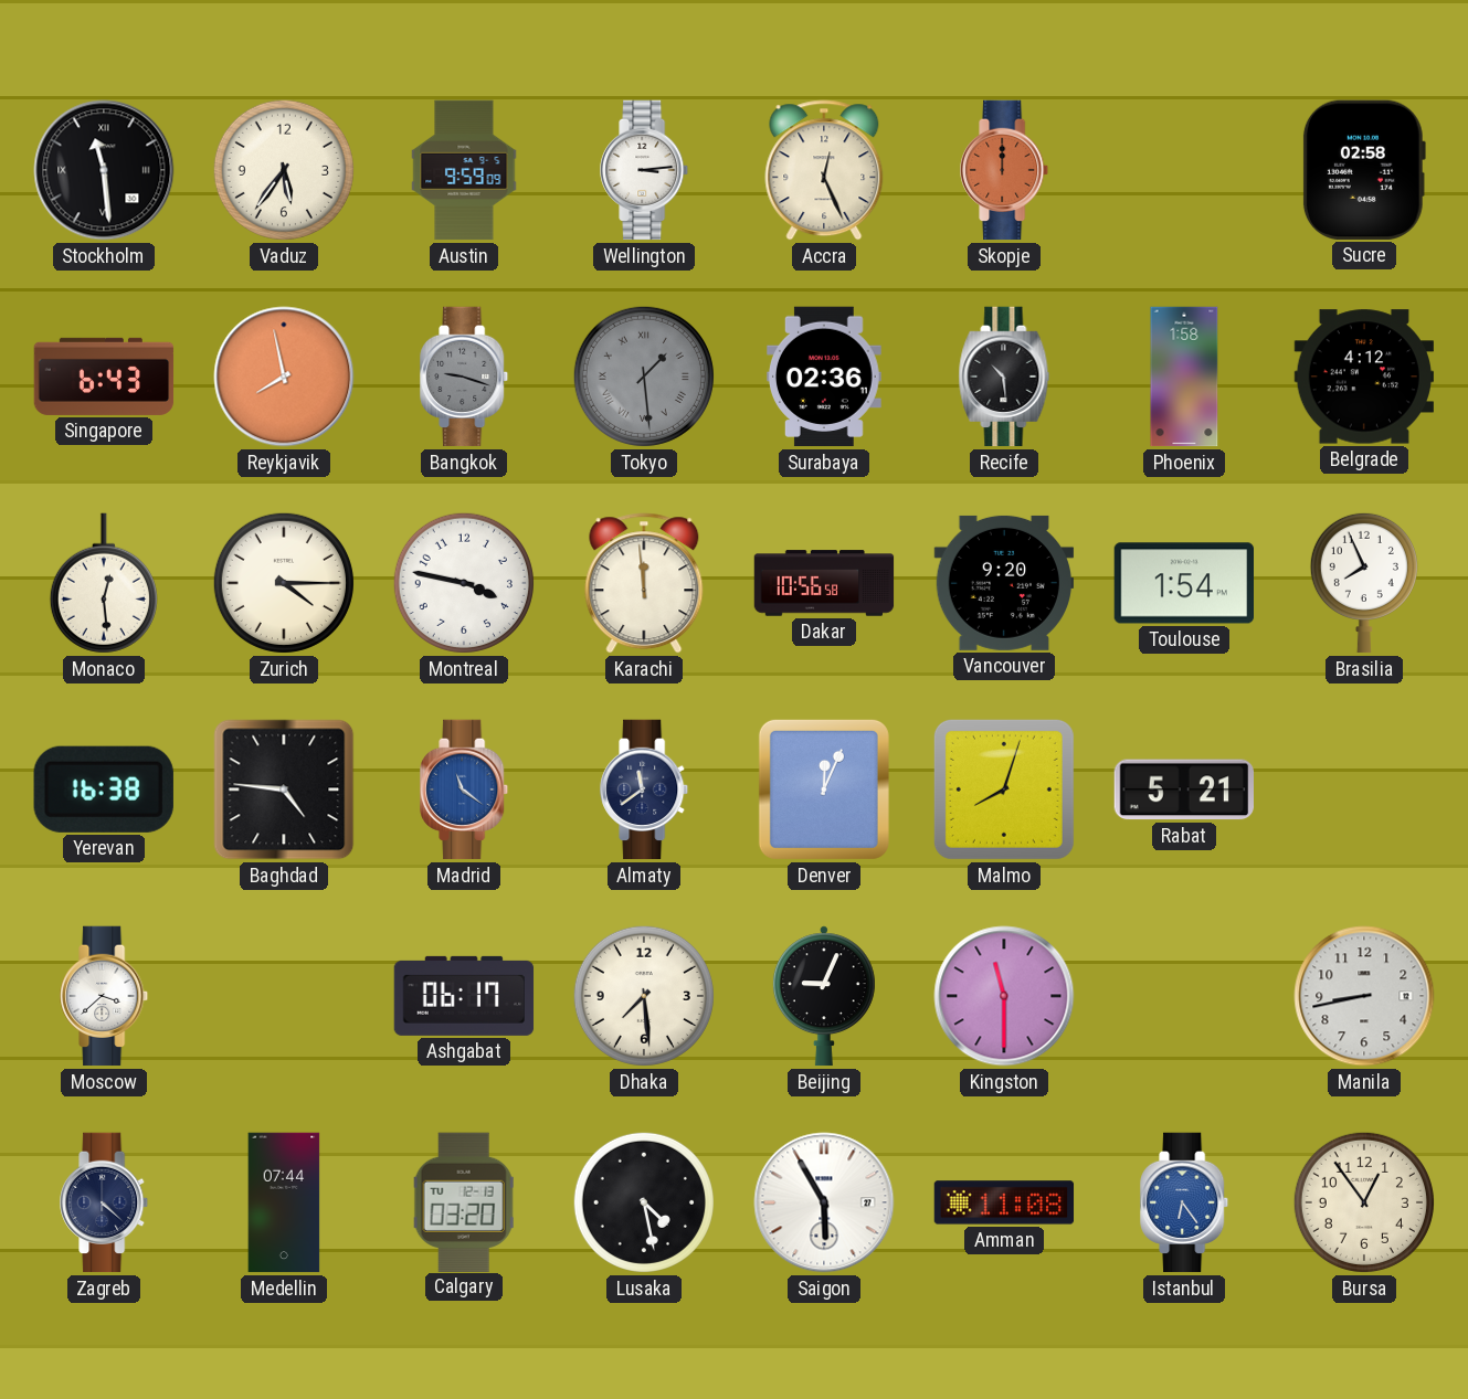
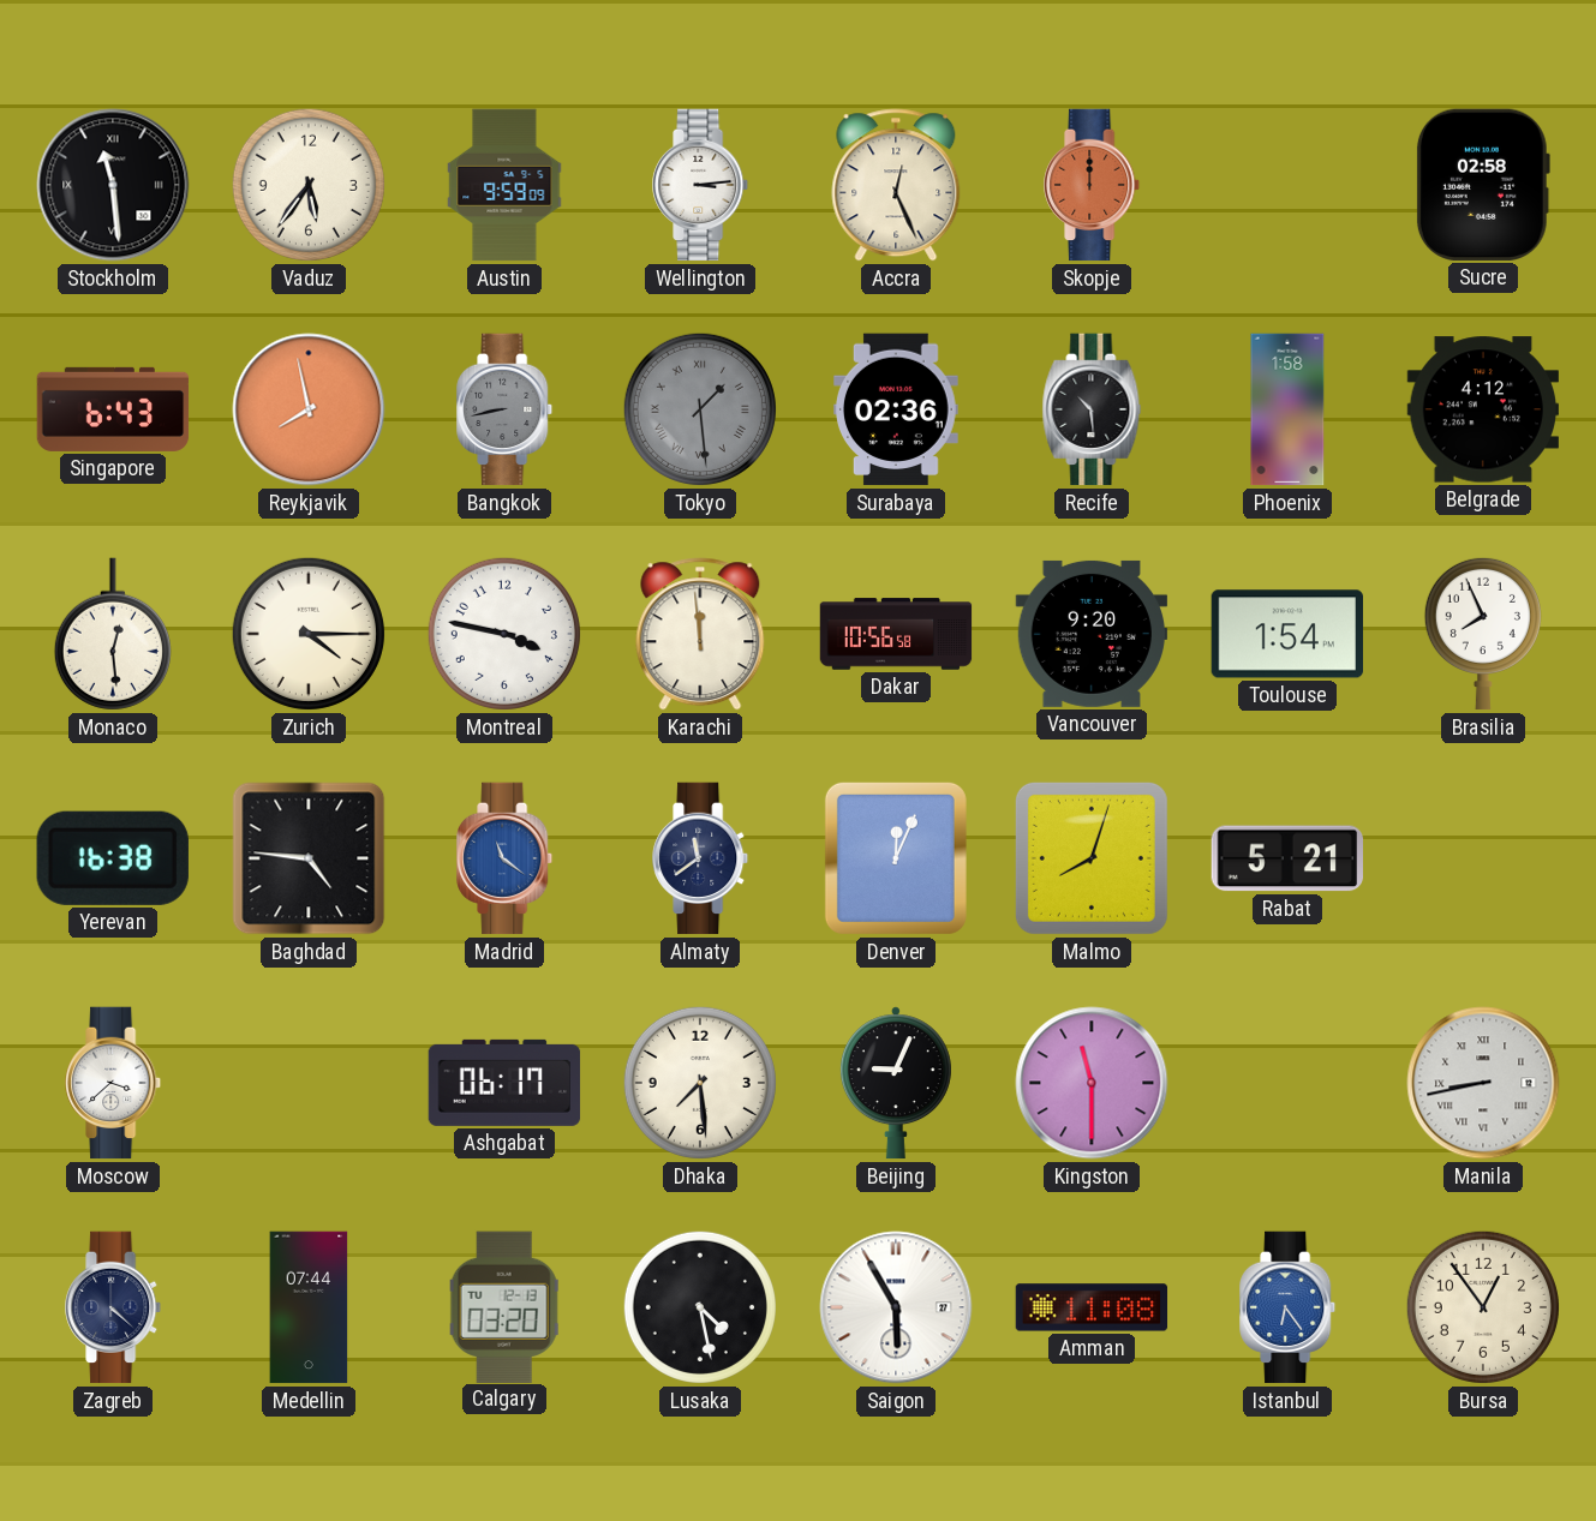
Bangkok: 9:18 -> 8:43 (506, 409)
Manila numerals: Arabic -> Roman (1483, 1083)
